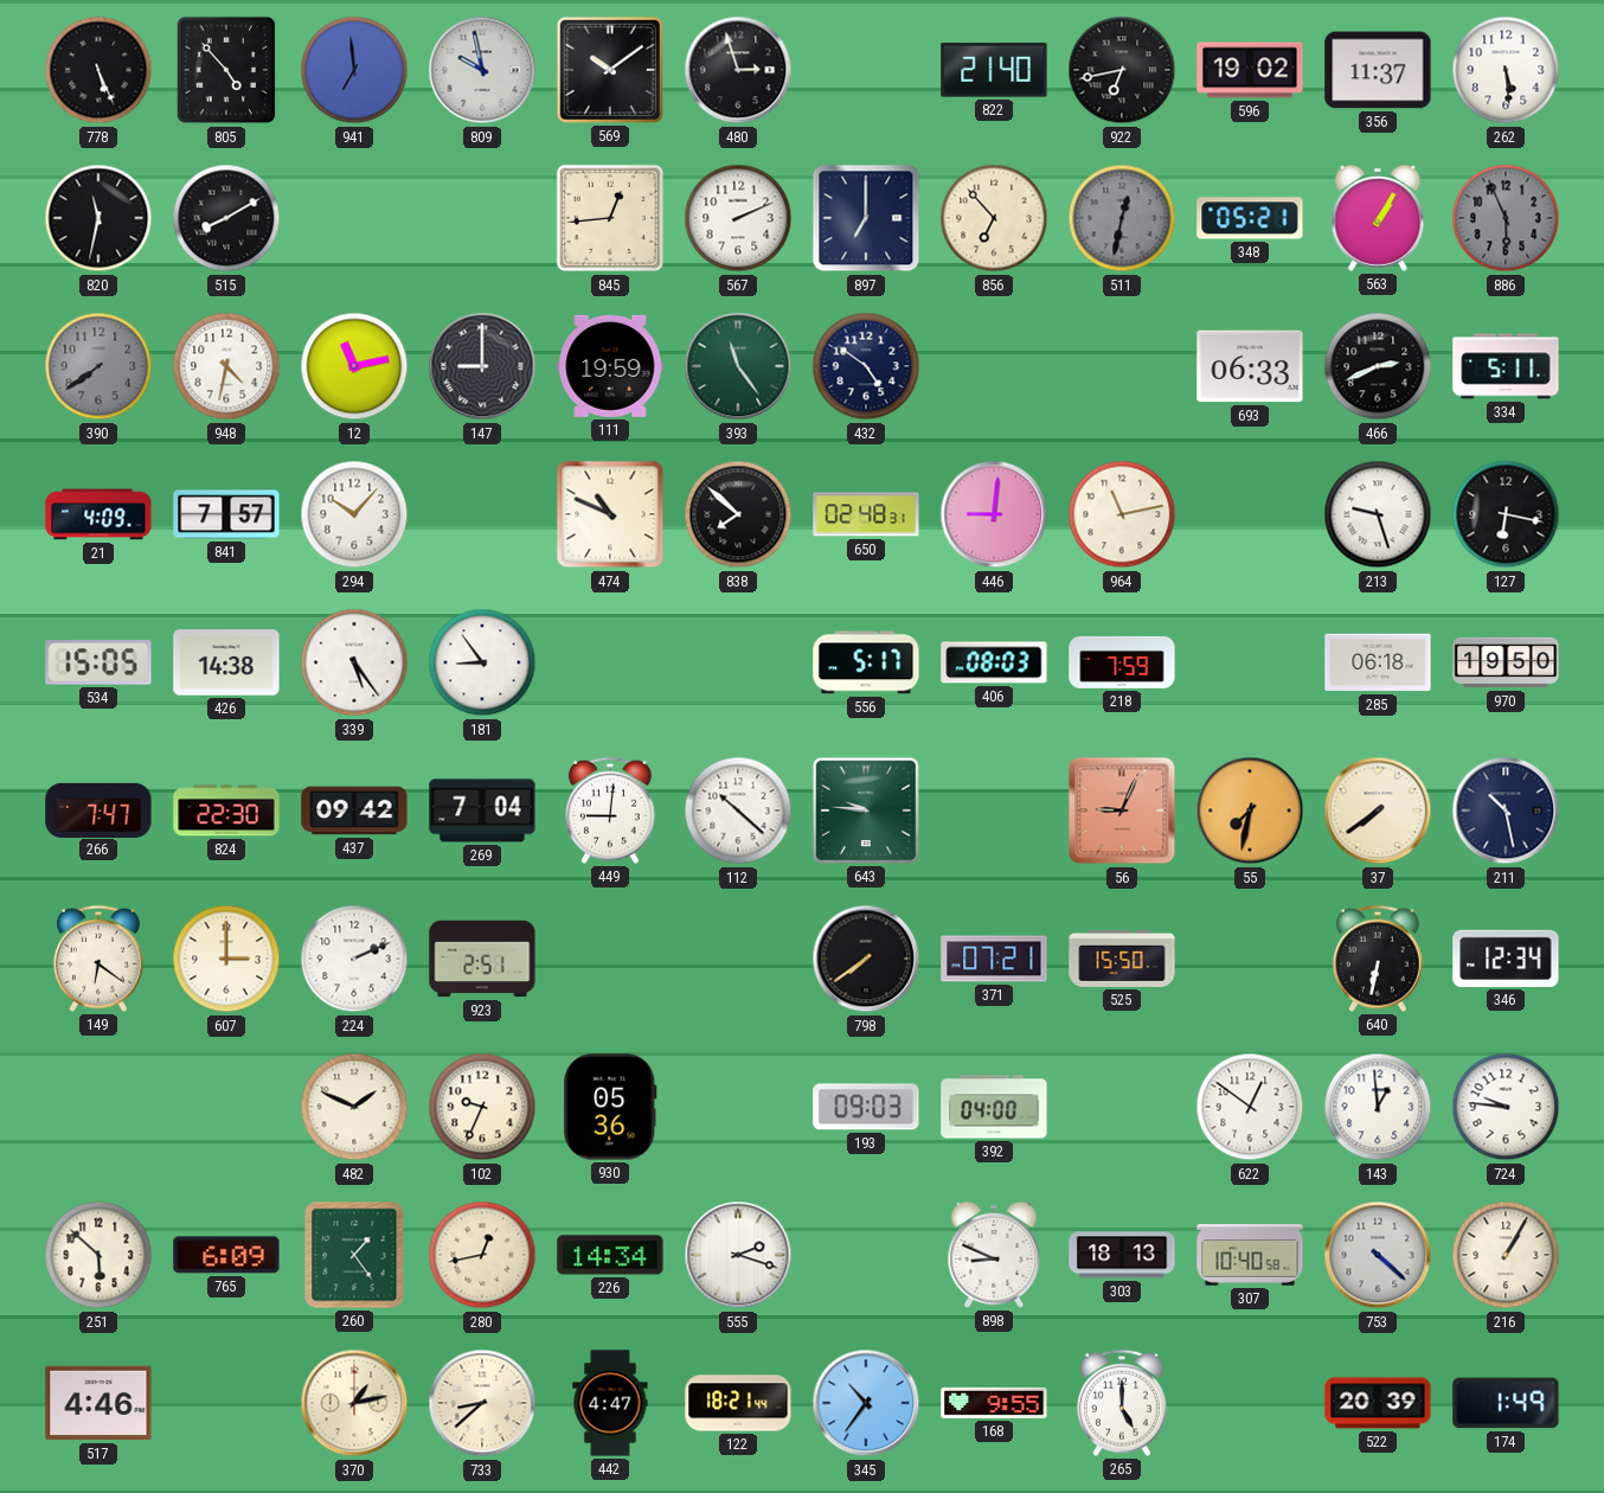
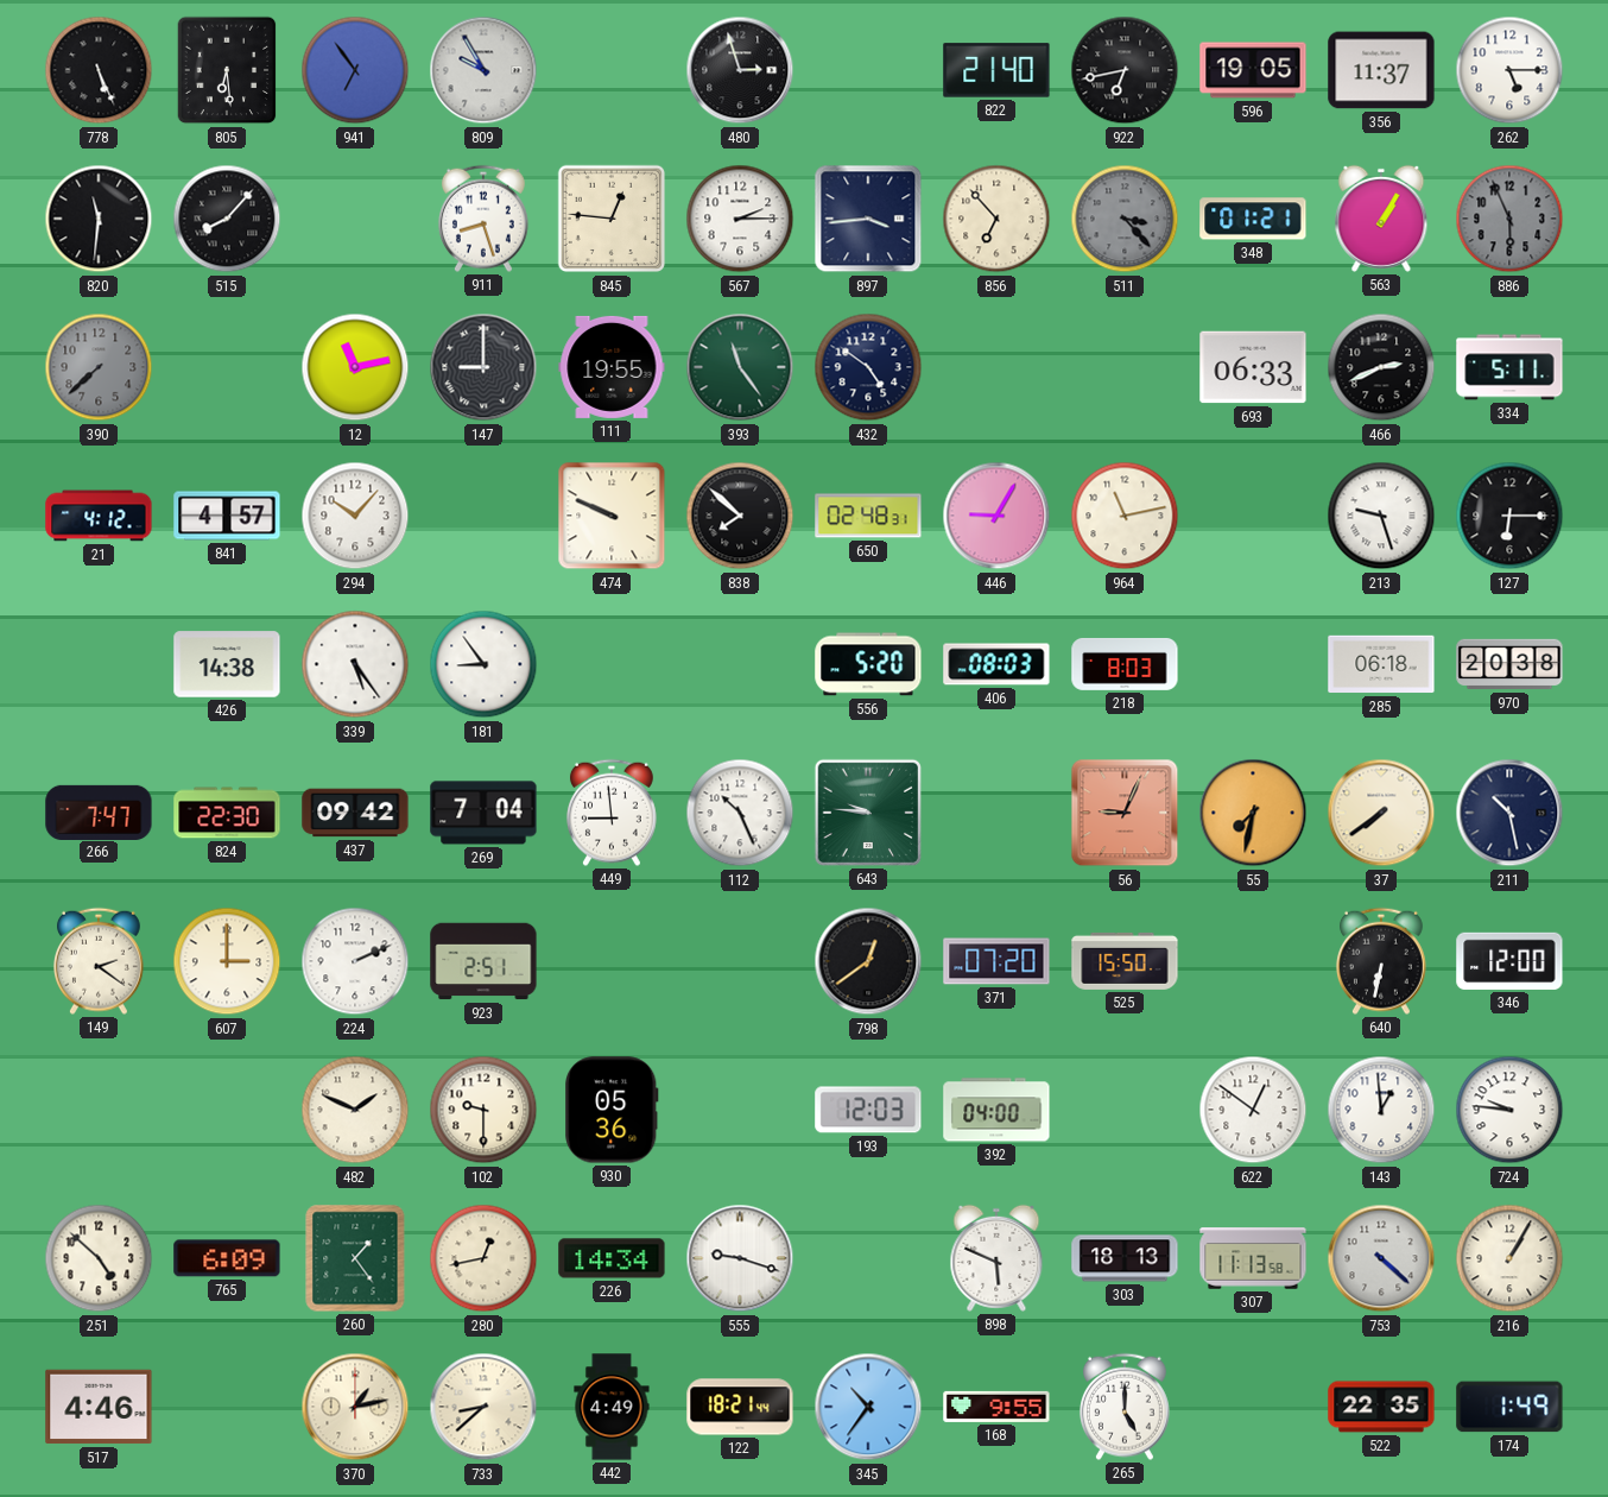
805: 4:53 -> 6:29 (227, 70)
941: 6:59 -> 6:54 (355, 70)
809: 9:58 -> 9:55 (483, 70)
569: 10:09 -> none (610, 70)
596: 19:02 -> 19:05 (1253, 70)
262: 5:29 -> 5:15 (1509, 70)
820: 11:32 -> 11:31 (99, 219)
515: 8:10 -> 8:07 (227, 219)
911: none -> 8:27 (483, 219)
845: 12:44 -> 12:46 (612, 219)
567: 2:11 -> 2:15 (740, 219)
897: 7:00 -> 3:44 (868, 219)
511: 12:32 -> 3:23 (1125, 219)
348: 05:21 -> 01:21 (1253, 219)
390: 7:39 -> 7:38 (99, 367)
948: 4:32 -> none (226, 366)
111: 19:59 -> 19:55 (612, 367)
21: 4:09 -> 4:12 (99, 516)
841: 7:57 -> 4:57 (227, 516)
474: 10:49 -> 9:49 (612, 516)
446: 9:01 -> 9:05 (996, 516)
127: 6:17 -> 6:15 (1509, 516)
534: 15:05 -> none (98, 662)
556: 5:17 -> 5:20 (868, 664)
218: 7:59 -> 8:03 (1125, 664)
970: 19:50 -> 20:38 (1509, 664)
449: 9:01 -> 8:59 (612, 813)
112: 10:22 -> 10:26 (740, 813)
149: 6:21 -> 2:21 (99, 961)
798: 7:39 -> 12:39 (868, 961)
371: 07:21 -> 07:20 (996, 961)
346: 12:34 -> 12:00 (1509, 961)
102: 9:34 -> 9:30 (483, 1110)
193: 09:03 -> 12:03 (868, 1110)
251: 5:52 -> 4:52 (99, 1258)
555: 2:18 -> 9:18 (740, 1258)
898: 8:49 -> 5:49 (996, 1258)
307: 10:40 -> 11:13 (1253, 1258)
442: 4:47 -> 4:49 (612, 1407)
522: 20:39 -> 22:35 (1381, 1407)
